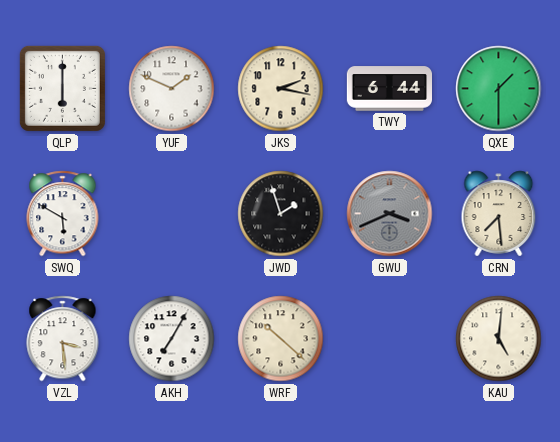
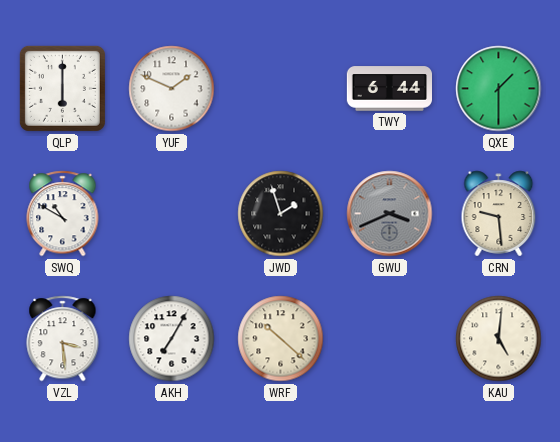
JKS: 2:17 -> none (281, 89)
SWQ: 5:50 -> 10:50 (63, 214)
CRN: 7:29 -> 9:29 (499, 214)
